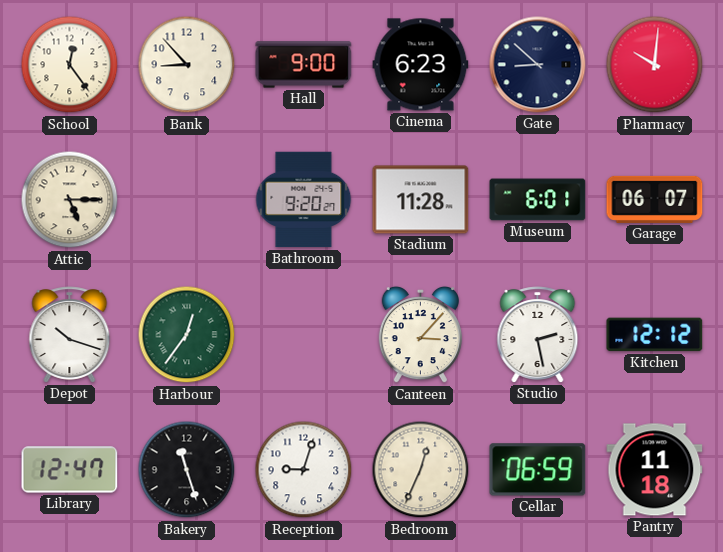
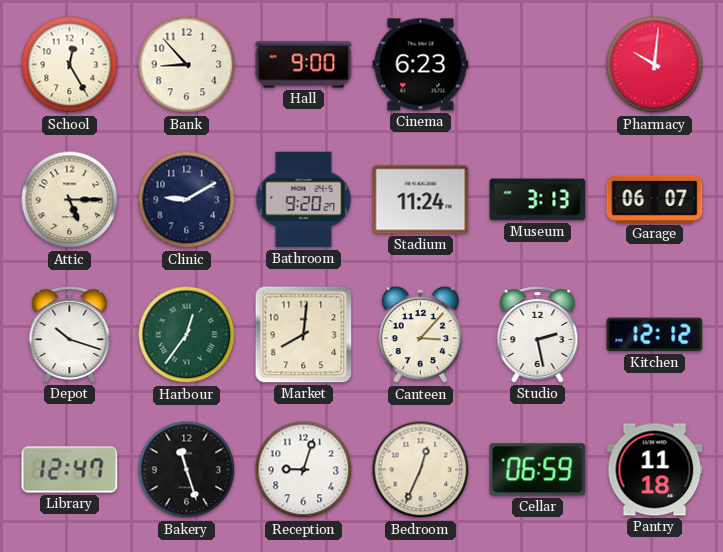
School: 12:24 -> 12:25 (70, 65)
Gate: 8:52 -> none (538, 65)
Clinic: none -> 9:10 (187, 200)
Stadium: 11:28 -> 11:24 (421, 200)
Museum: 6:01 -> 3:13 (538, 200)
Market: none -> 8:01 (304, 335)
